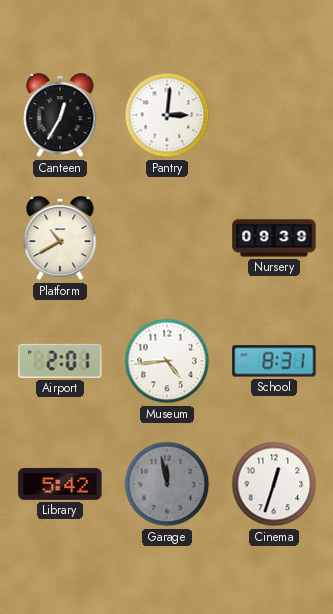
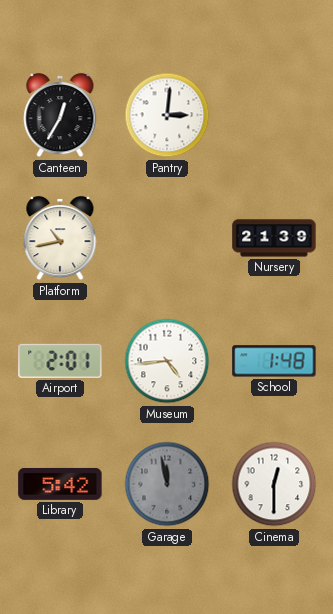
Platform: 10:40 -> 10:43 (60, 238)
Nursery: 09:39 -> 21:39 (274, 238)
School: 8:31 -> 1:48 (274, 361)
Cinema: 12:33 -> 12:30 (274, 484)
